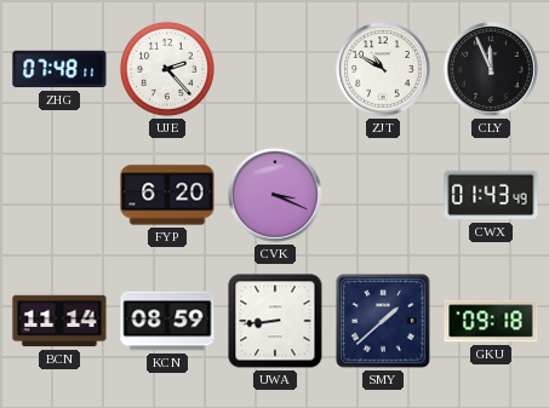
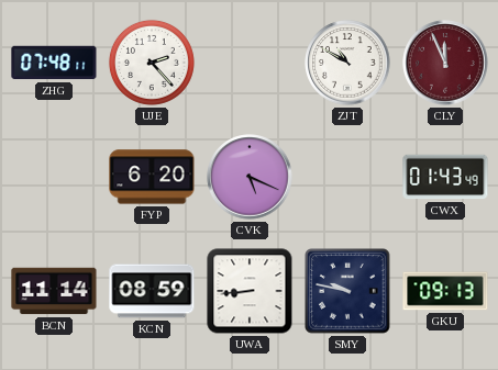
CLY dial: black -> burgundy (445, 63)
CVK: 3:19 -> 5:19 (250, 177)
SMY: 1:38 -> 9:47 (347, 291)
GKU: 09:18 -> 09:13 (445, 291)
